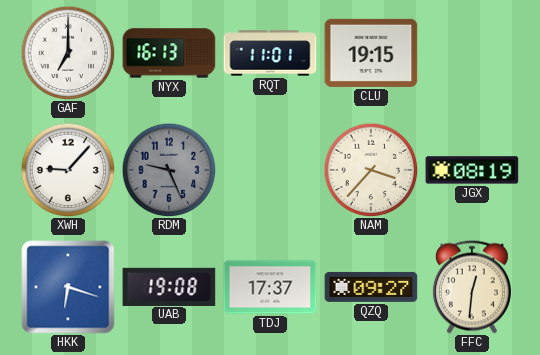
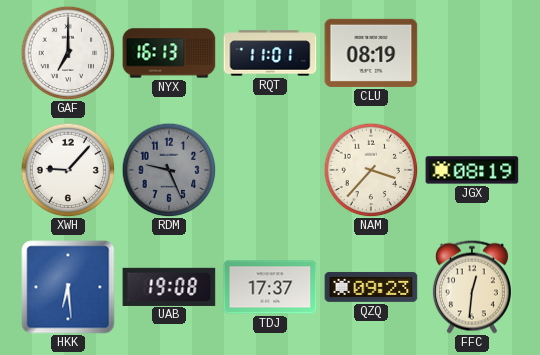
CLU: 19:15 -> 08:19 (371, 53)
HKK: 6:18 -> 6:29 (68, 287)
QZQ: 09:27 -> 09:23 (371, 287)
